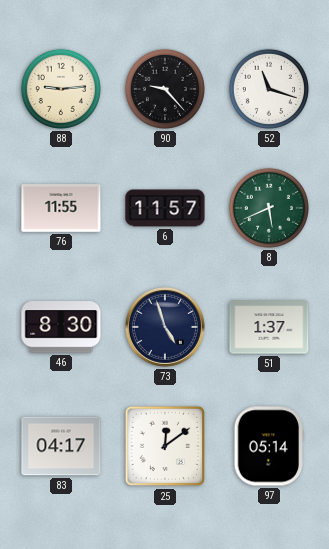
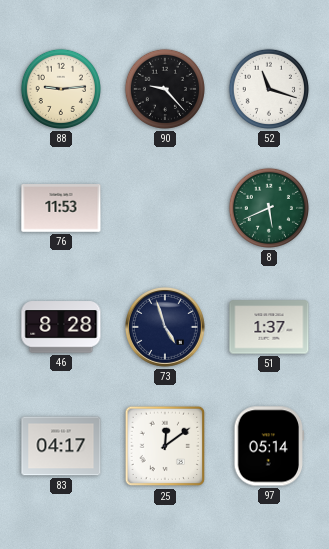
76: 11:55 -> 11:53 (61, 209)
6: 11:57 -> none (165, 208)
46: 8:30 -> 8:28 (61, 327)
